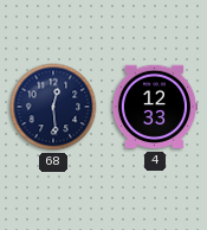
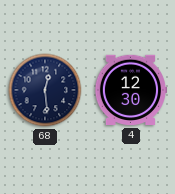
4: 12:33 -> 12:30 (131, 90)
